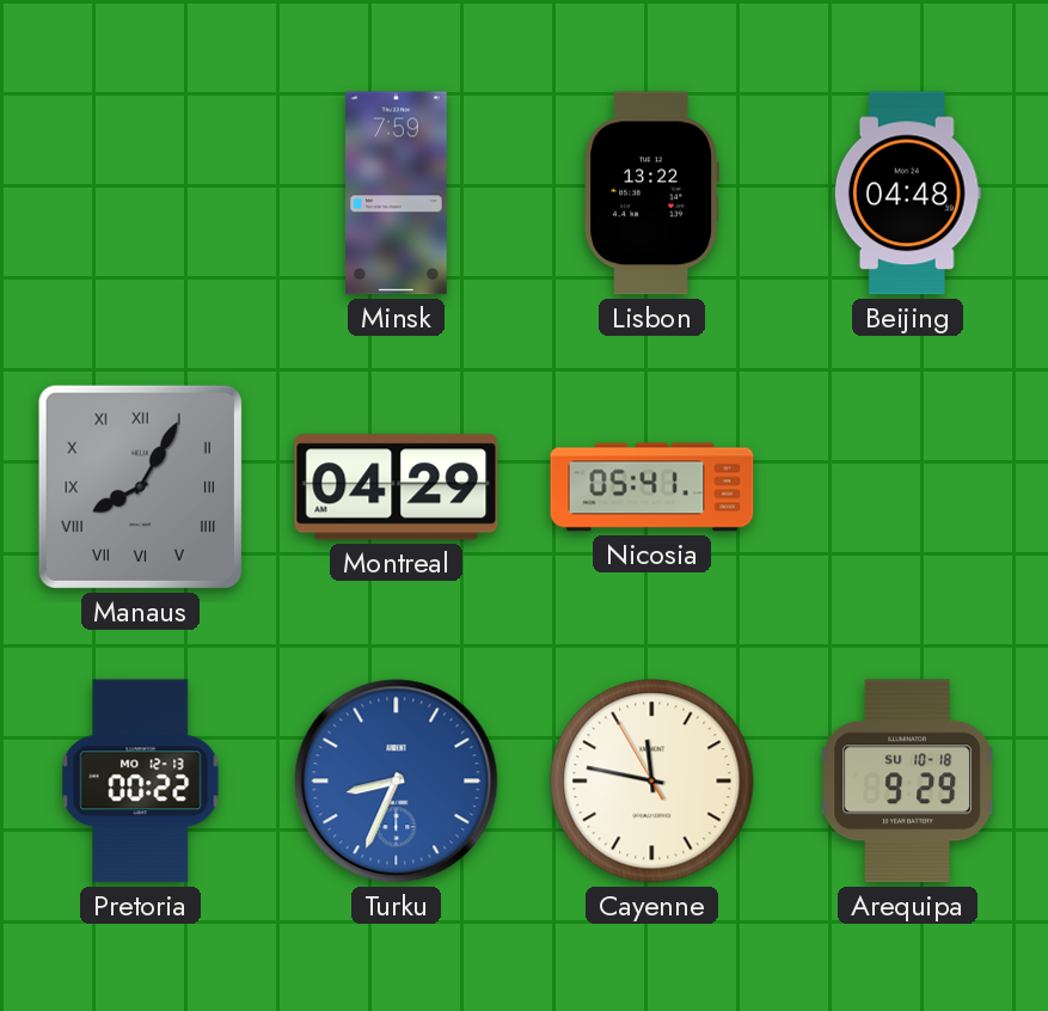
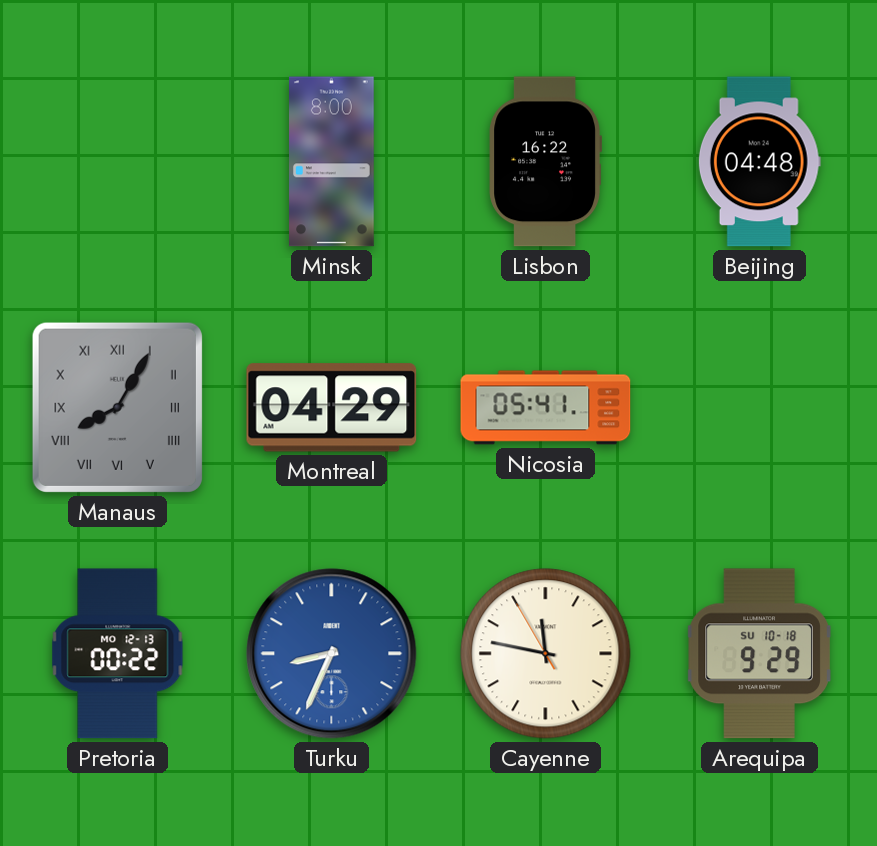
Minsk: 7:59 -> 8:00 (332, 162)
Lisbon: 13:22 -> 16:22 (545, 162)
